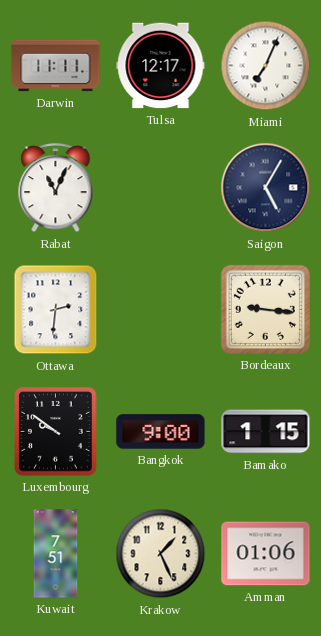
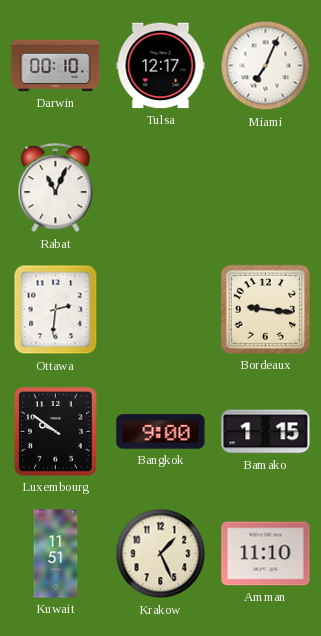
Darwin: 11:11 -> 00:10 (56, 66)
Saigon: 5:05 -> none (266, 188)
Kuwait: 7:51 -> 11:51 (56, 554)
Amman: 01:06 -> 11:10 (266, 554)
